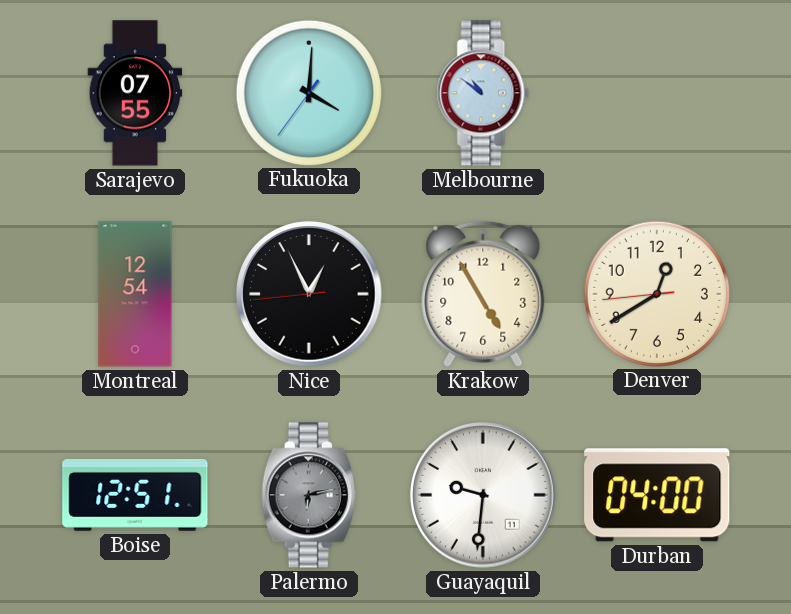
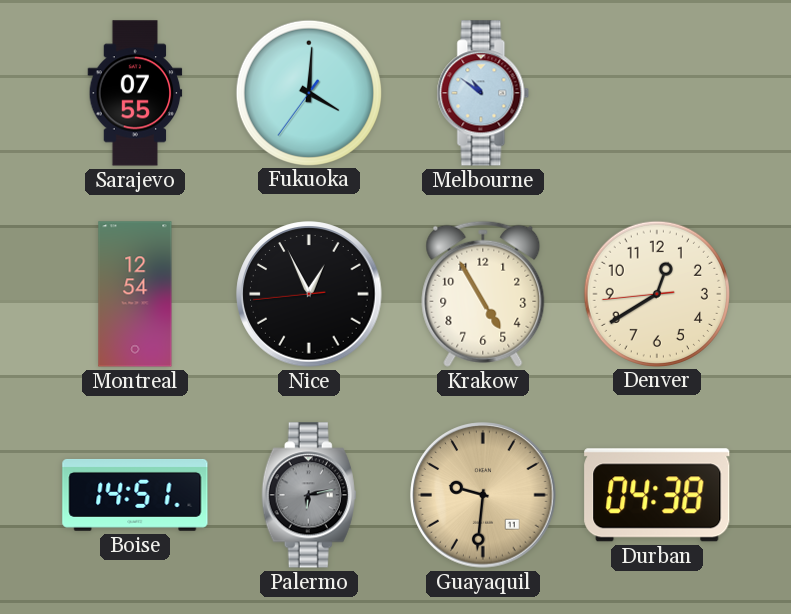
Boise: 12:51 -> 14:51 (135, 495)
Guayaquil dial: white -> champagne (483, 495)
Durban: 04:00 -> 04:38 (657, 495)
